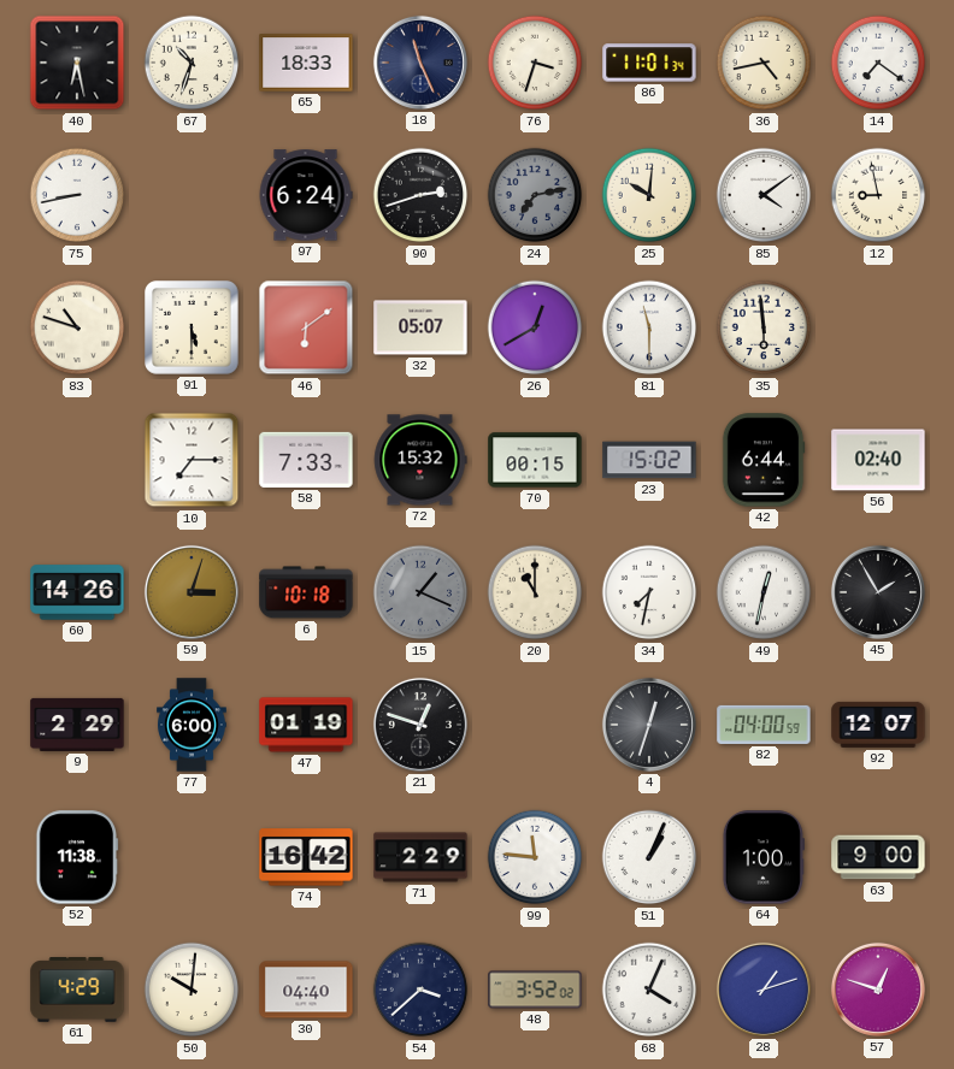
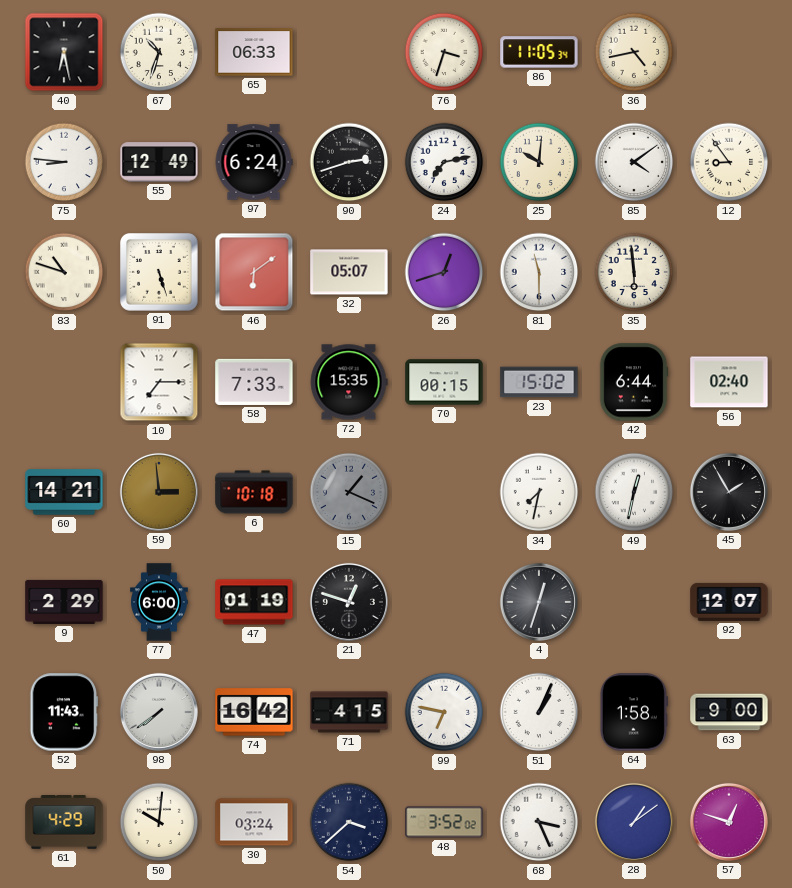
65: 18:33 -> 06:33 (254, 52)
18: 11:26 -> none (420, 63)
86: 11:01 -> 11:05 (539, 52)
14: 7:21 -> none (878, 63)
75: 8:43 -> 8:46 (64, 162)
55: none -> 12:49 (159, 162)
24 dial: grey -> white (444, 162)
12: 8:58 -> 8:54 (729, 162)
91: 5:30 -> 5:27 (159, 272)
26: 12:40 -> 12:42 (444, 272)
72: 15:32 -> 15:35 (349, 382)
60: 14:26 -> 14:21 (64, 492)
59: 3:03 -> 2:59 (159, 492)
20: 11:00 -> none (535, 592)
82: 04:00 -> none (764, 725)
52: 11:38 -> 11:43 (64, 712)
98: none -> 7:39 (159, 712)
71: 2:29 -> 4:15 (349, 712)
99: 11:46 -> 6:47 (444, 712)
64: 1:00 -> 1:58 (634, 712)
30: 04:40 -> 03:24 (254, 822)
68: 4:04 -> 3:26 (539, 822)
28: 1:12 -> 1:09 (634, 822)
